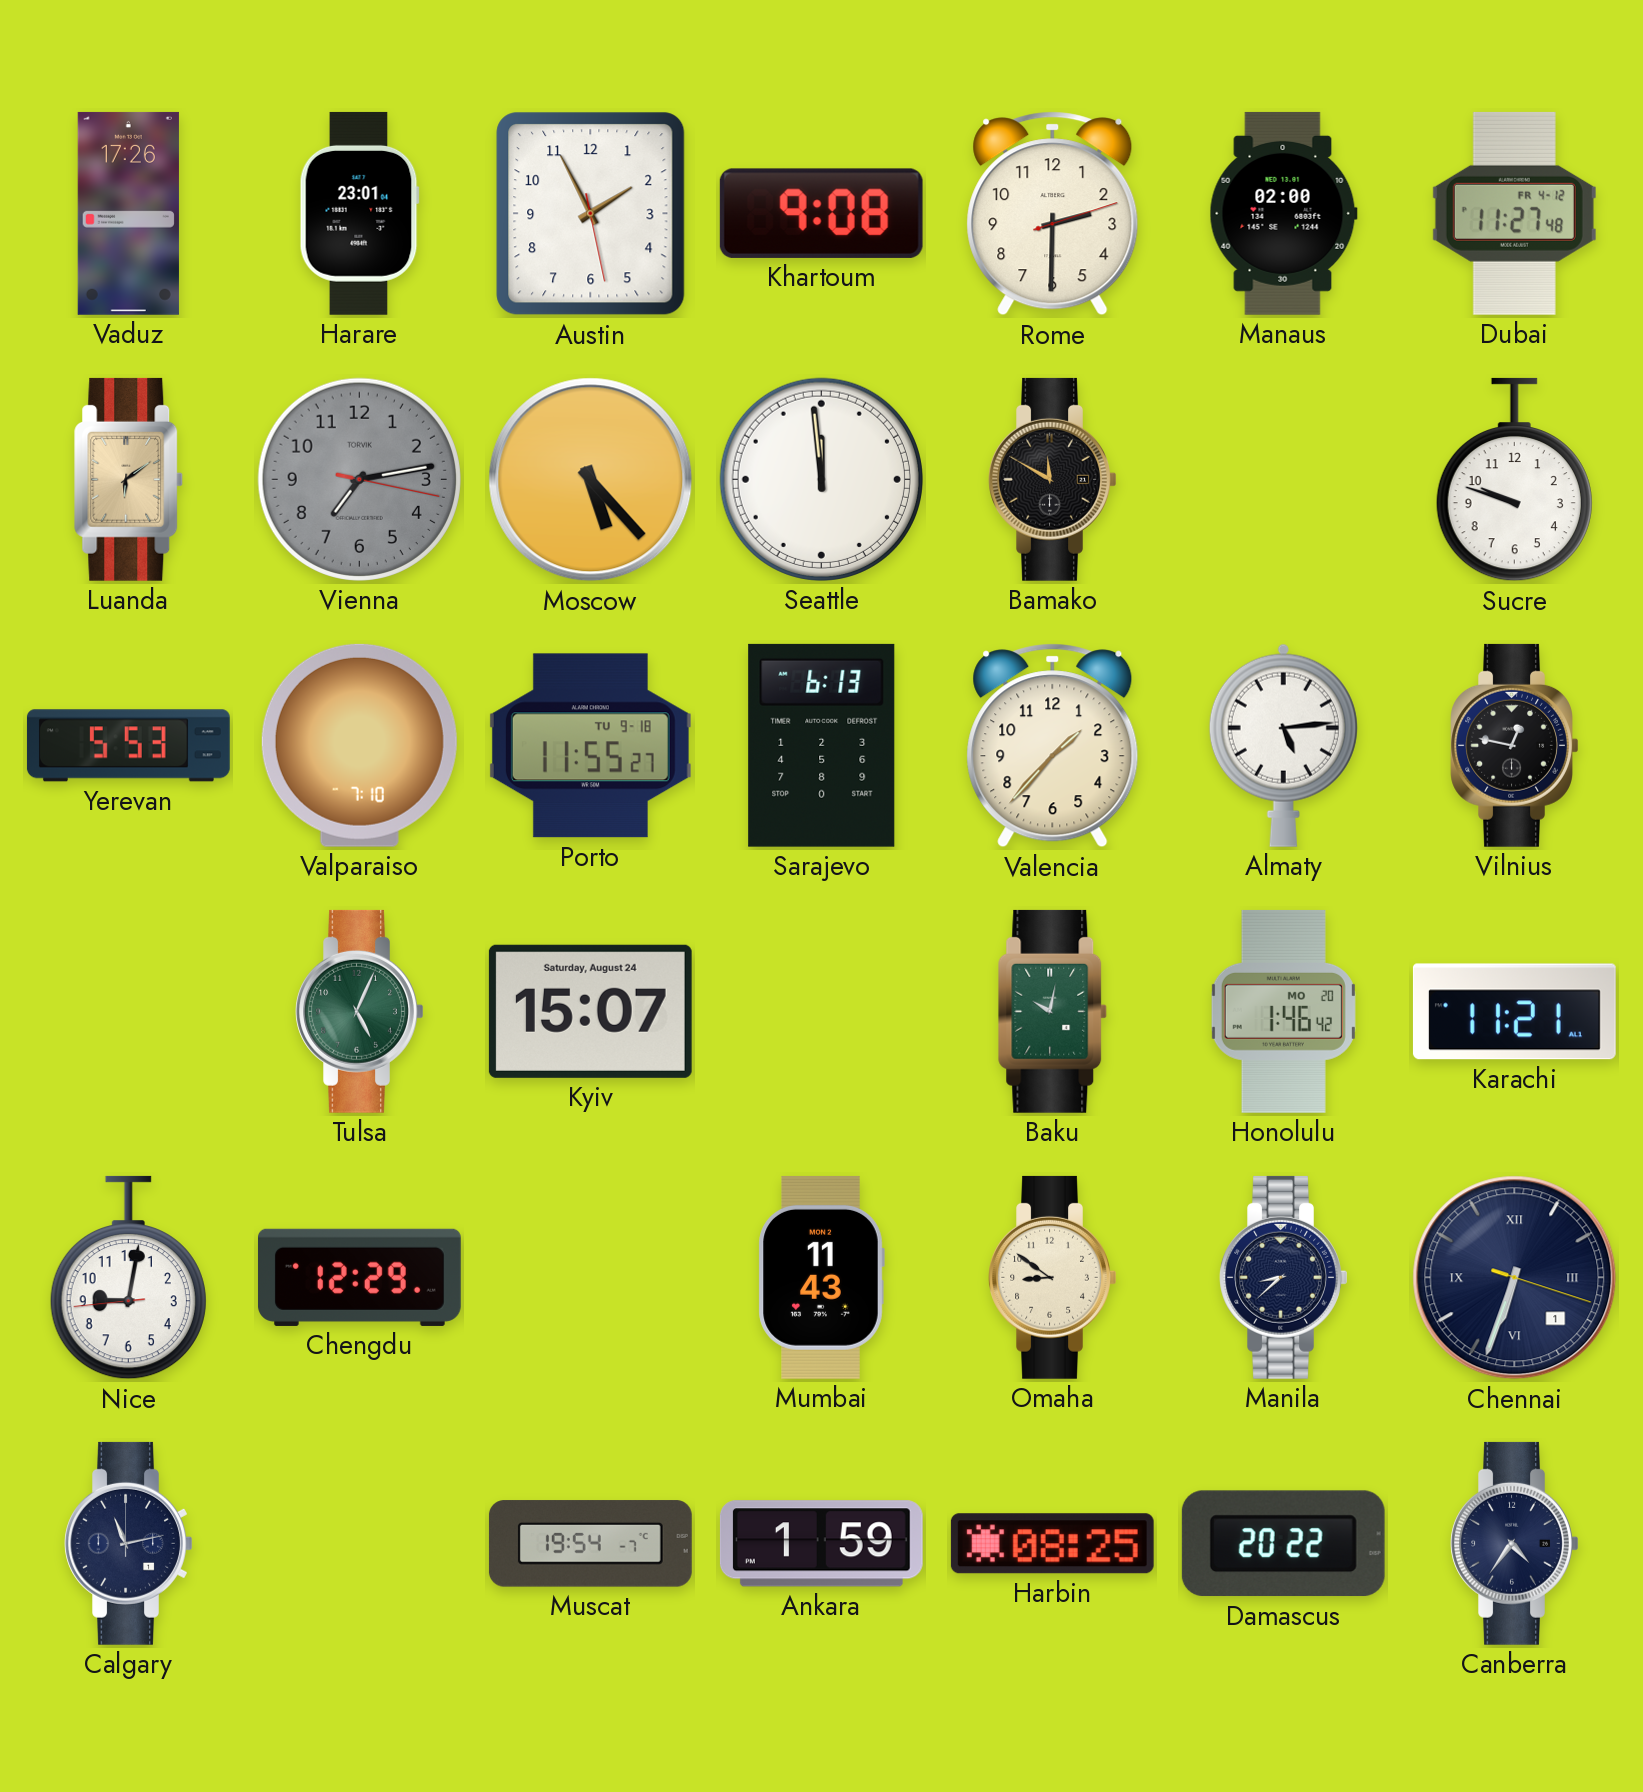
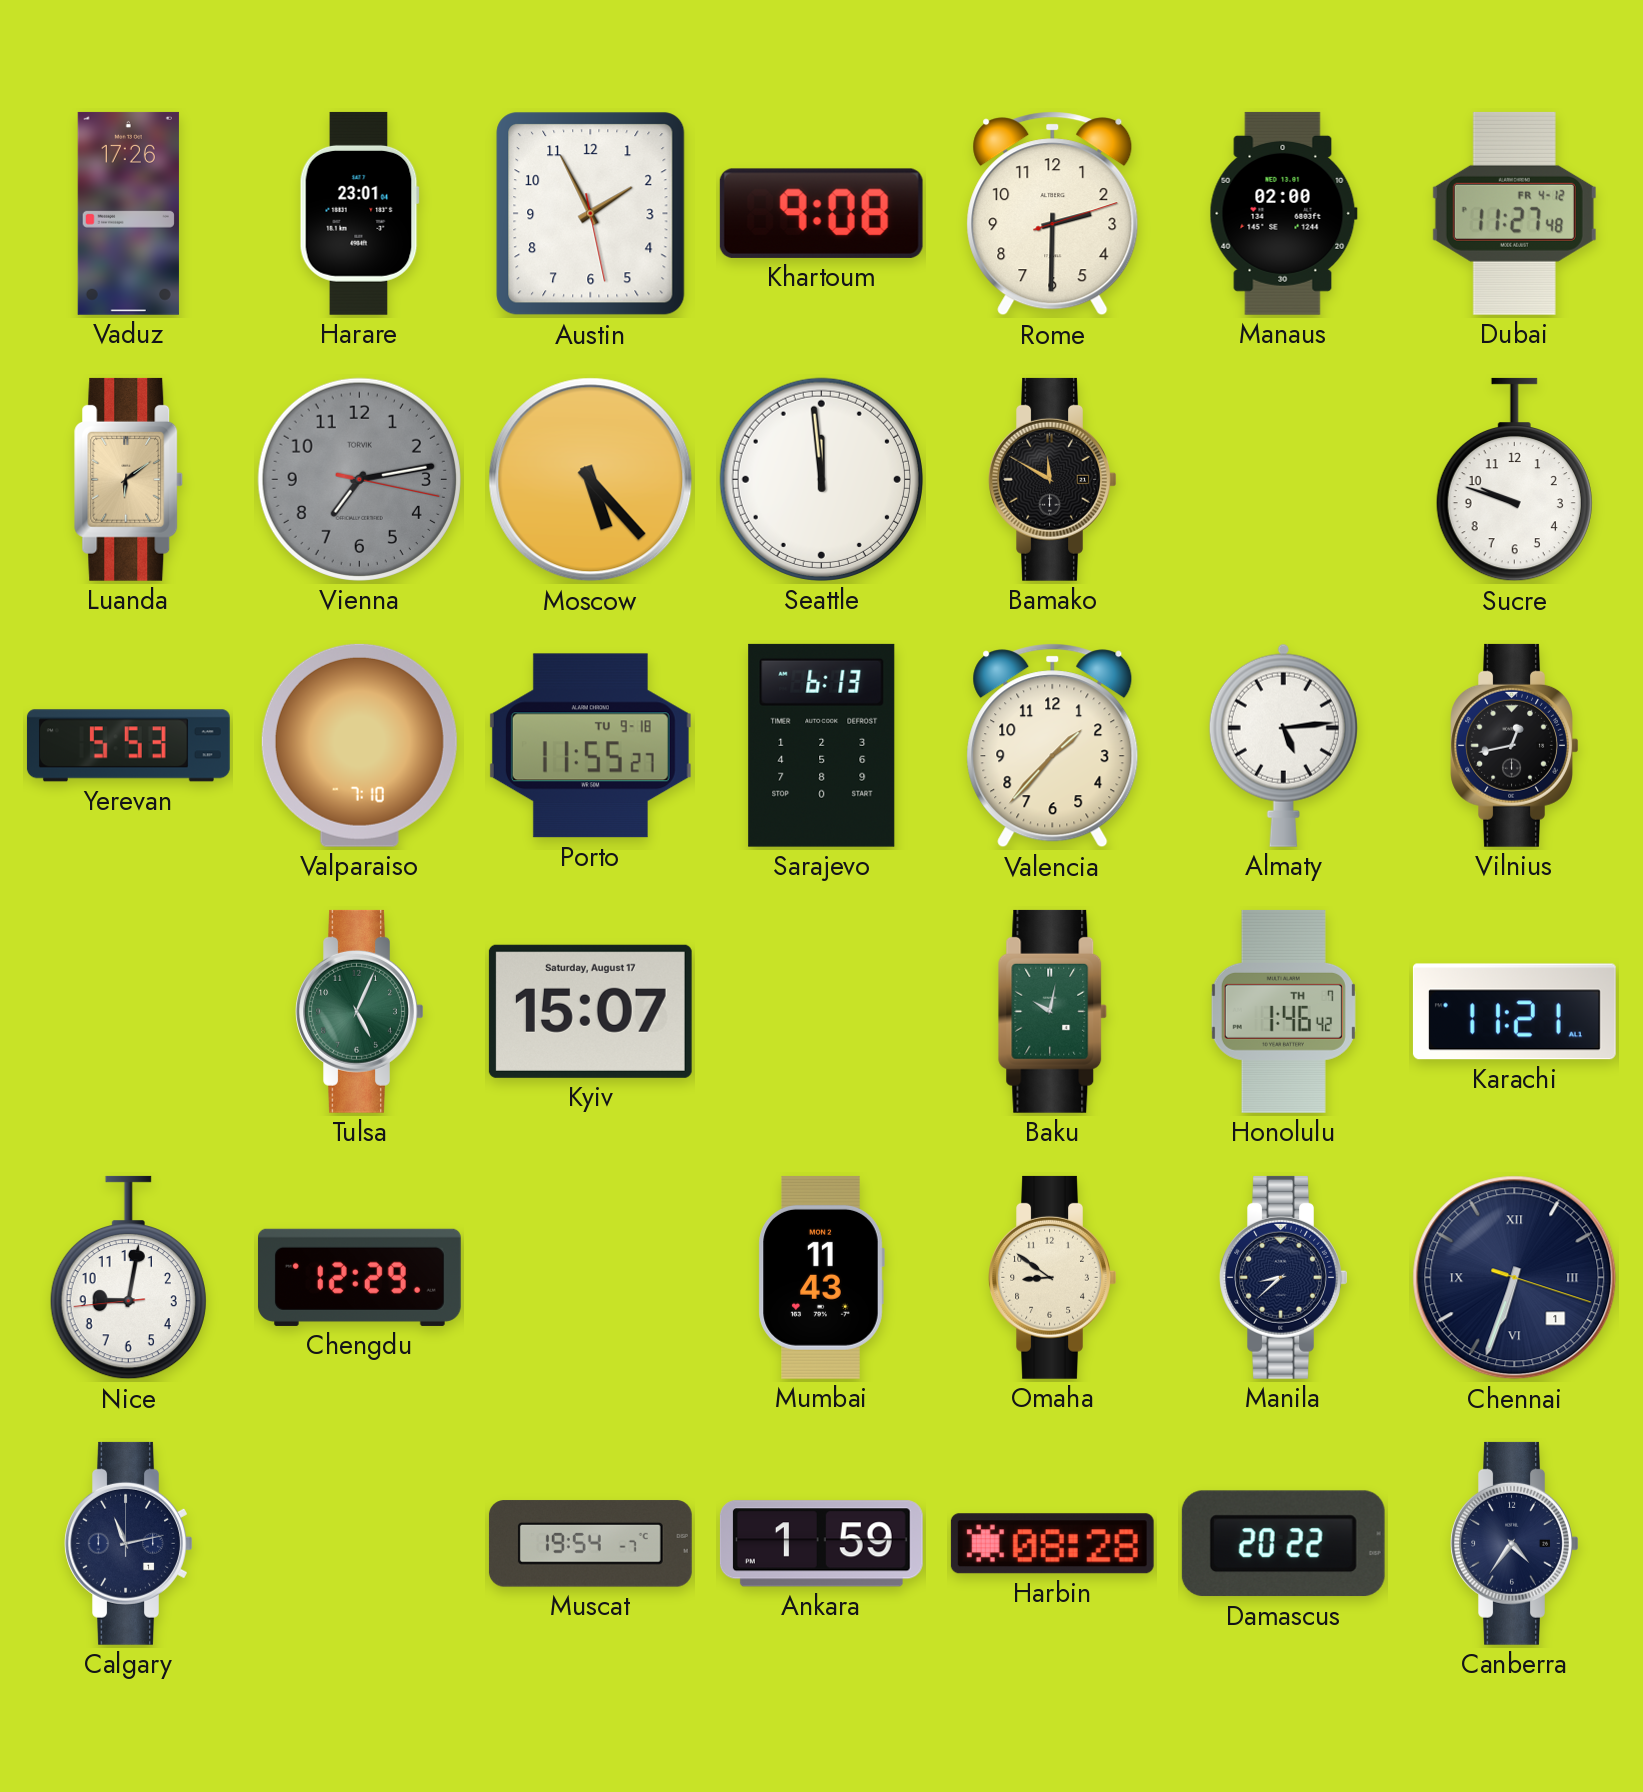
Vilnius: 12:47 -> 12:43 (1515, 745)
Kyiv date: Saturday, August 24 -> Saturday, August 17 (590, 1011)
Honolulu date: MO 20 -> TH 7 (1283, 1011)
Harbin: 08:25 -> 08:28 (1052, 1544)
